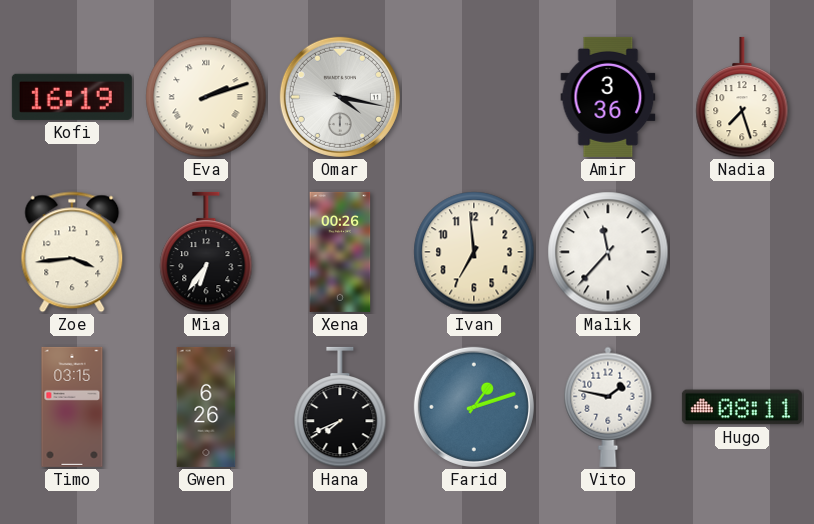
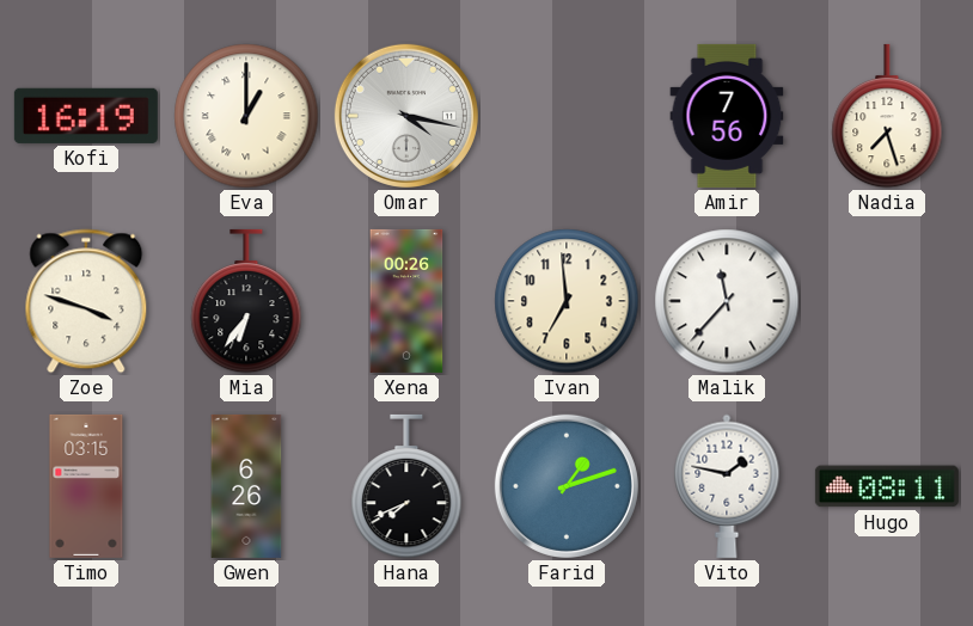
Eva: 2:12 -> 1:00 (246, 116)
Amir: 3:36 -> 7:56 (727, 116)
Zoe: 3:44 -> 3:48 (86, 301)
